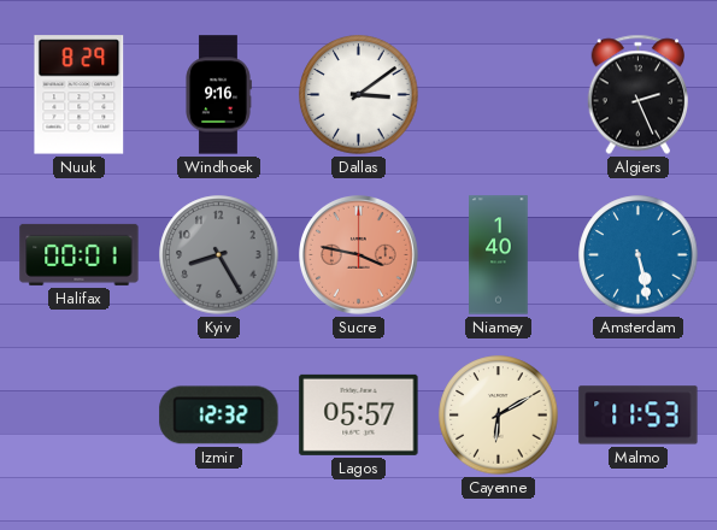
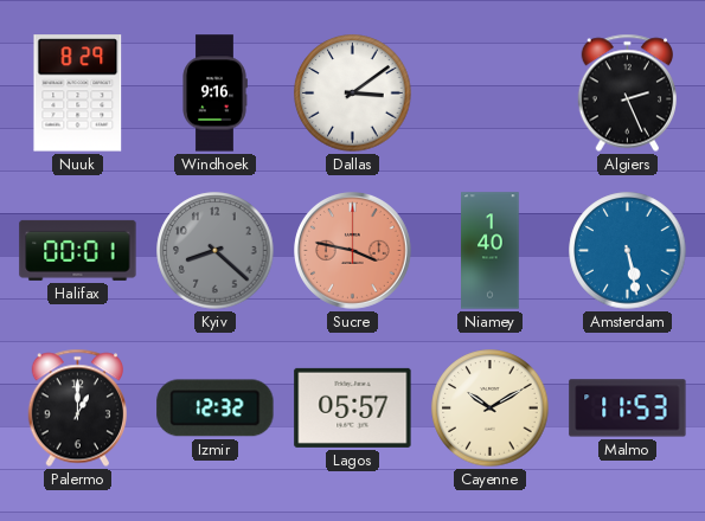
Kyiv: 8:25 -> 8:22 (216, 251)
Palermo: none -> 1:00 (77, 409)
Cayenne: 6:10 -> 10:10 (491, 409)
